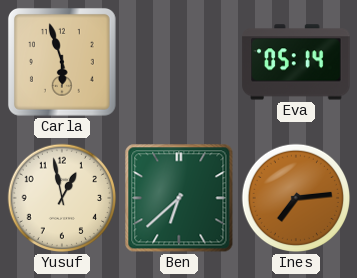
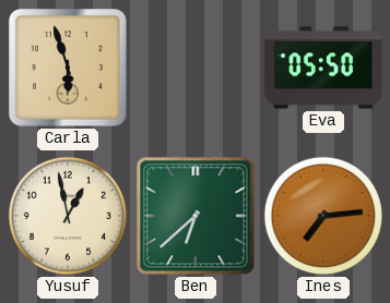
Eva: 05:14 -> 05:50 (323, 68)
